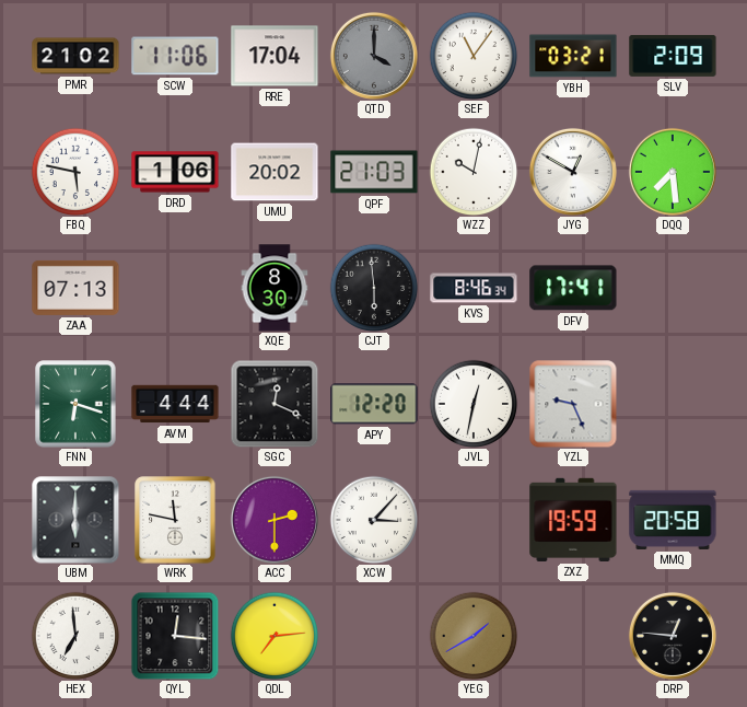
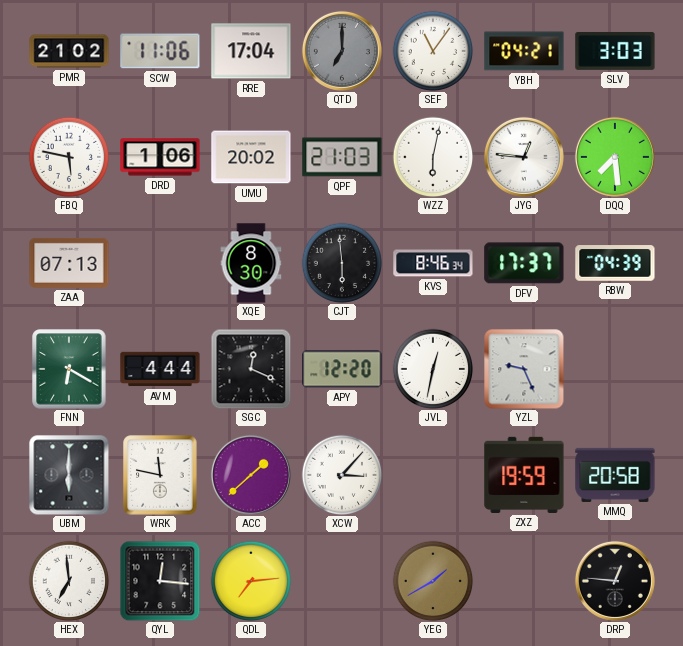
QTD: 4:00 -> 7:00 (342, 51)
YBH: 03:21 -> 04:21 (524, 51)
SLV: 2:09 -> 3:03 (615, 51)
WZZ: 10:02 -> 6:02 (433, 157)
JYG: 12:50 -> 12:46 (524, 157)
DFV: 17:41 -> 17:37 (524, 263)
RBW: none -> 04:39 (615, 263)
FNN: 6:18 -> 6:20 (69, 369)
ACC: 2:30 -> 1:38 (251, 475)
